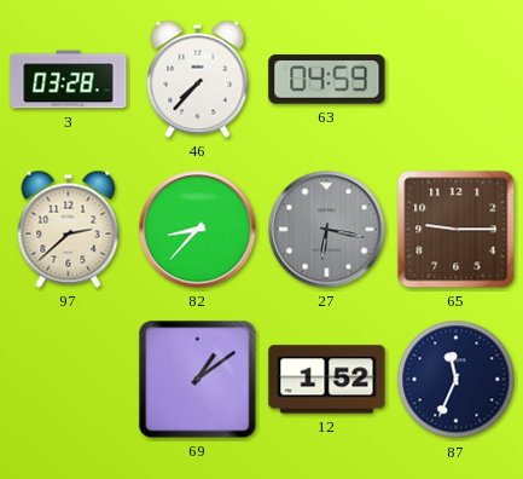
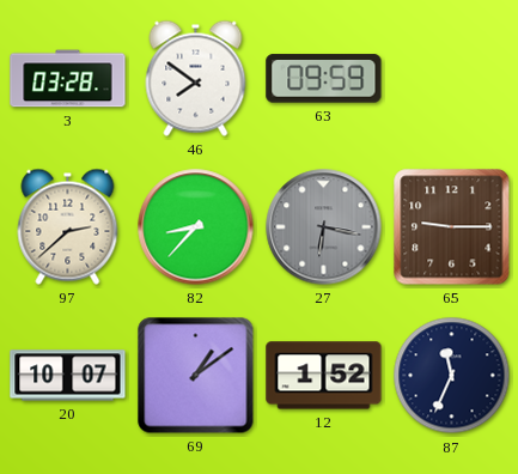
46: 7:37 -> 7:51 (196, 78)
63: 04:59 -> 09:59 (324, 79)
20: none -> 10:07 (68, 376)
